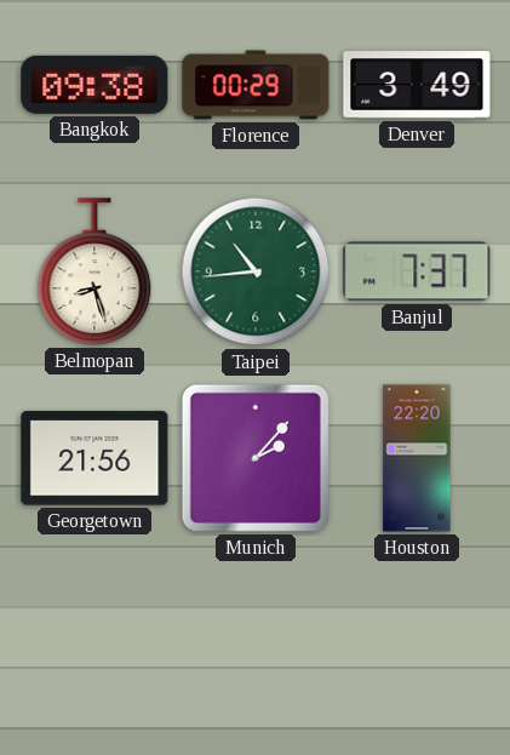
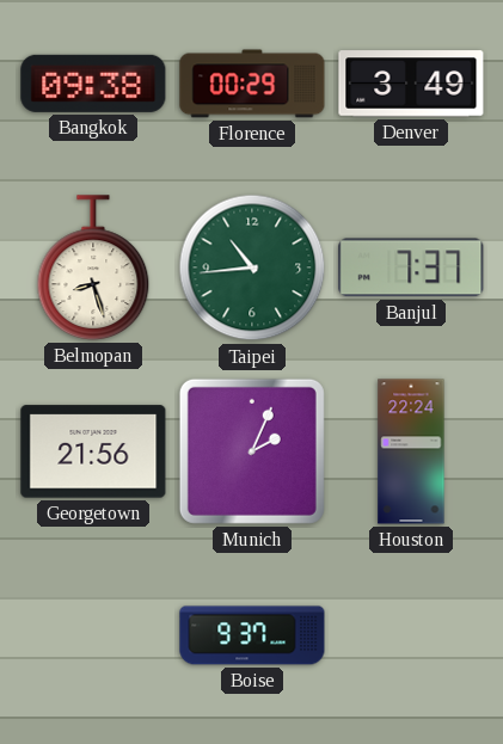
Munich: 2:07 -> 2:04 (252, 451)
Houston: 22:20 -> 22:24 (411, 451)
Boise: none -> 9:37 (252, 635)
